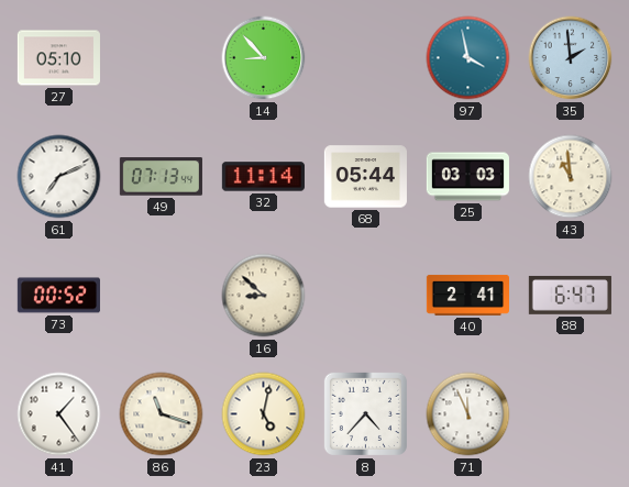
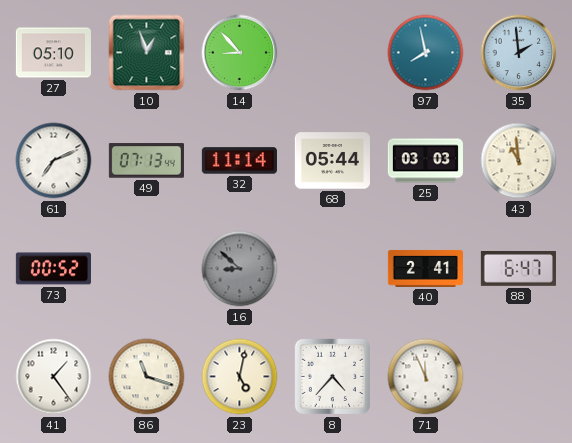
10: none -> 12:57 (147, 53)
97: 3:58 -> 7:58 (426, 53)
16 dial: cream -> grey (240, 269)
